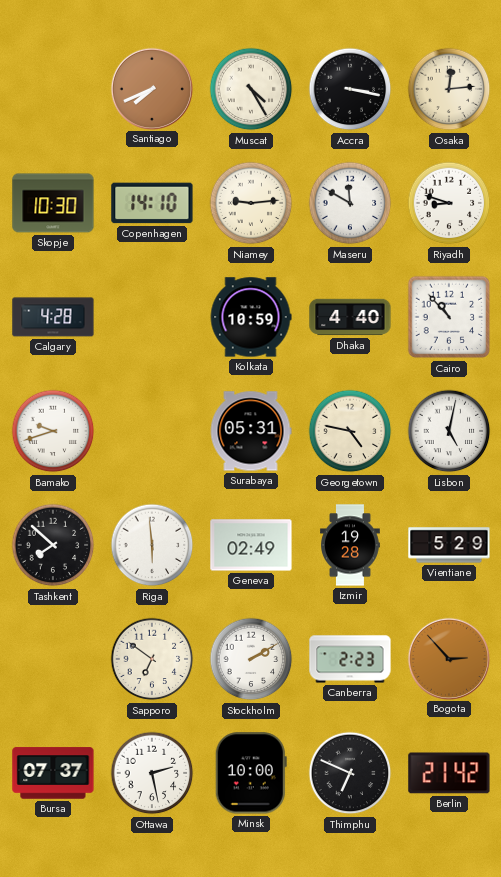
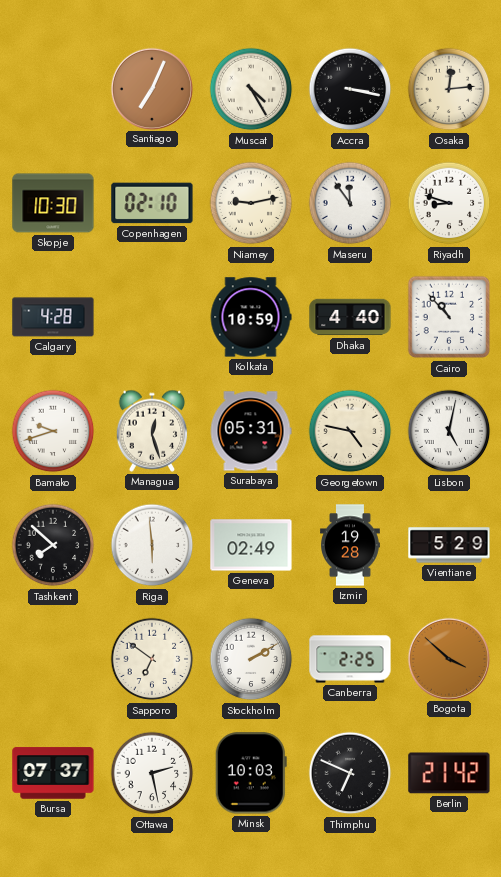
Santiago: 7:41 -> 7:04 (151, 88)
Copenhagen: 14:10 -> 02:10 (152, 203)
Niamey: 9:14 -> 9:13 (251, 203)
Maseru: 11:50 -> 11:54 (350, 203)
Managua: none -> 12:27 (152, 431)
Canberra: 2:23 -> 2:25 (350, 659)
Bogota: 2:53 -> 3:52 (448, 658)
Minsk: 10:00 -> 10:03 (251, 773)
